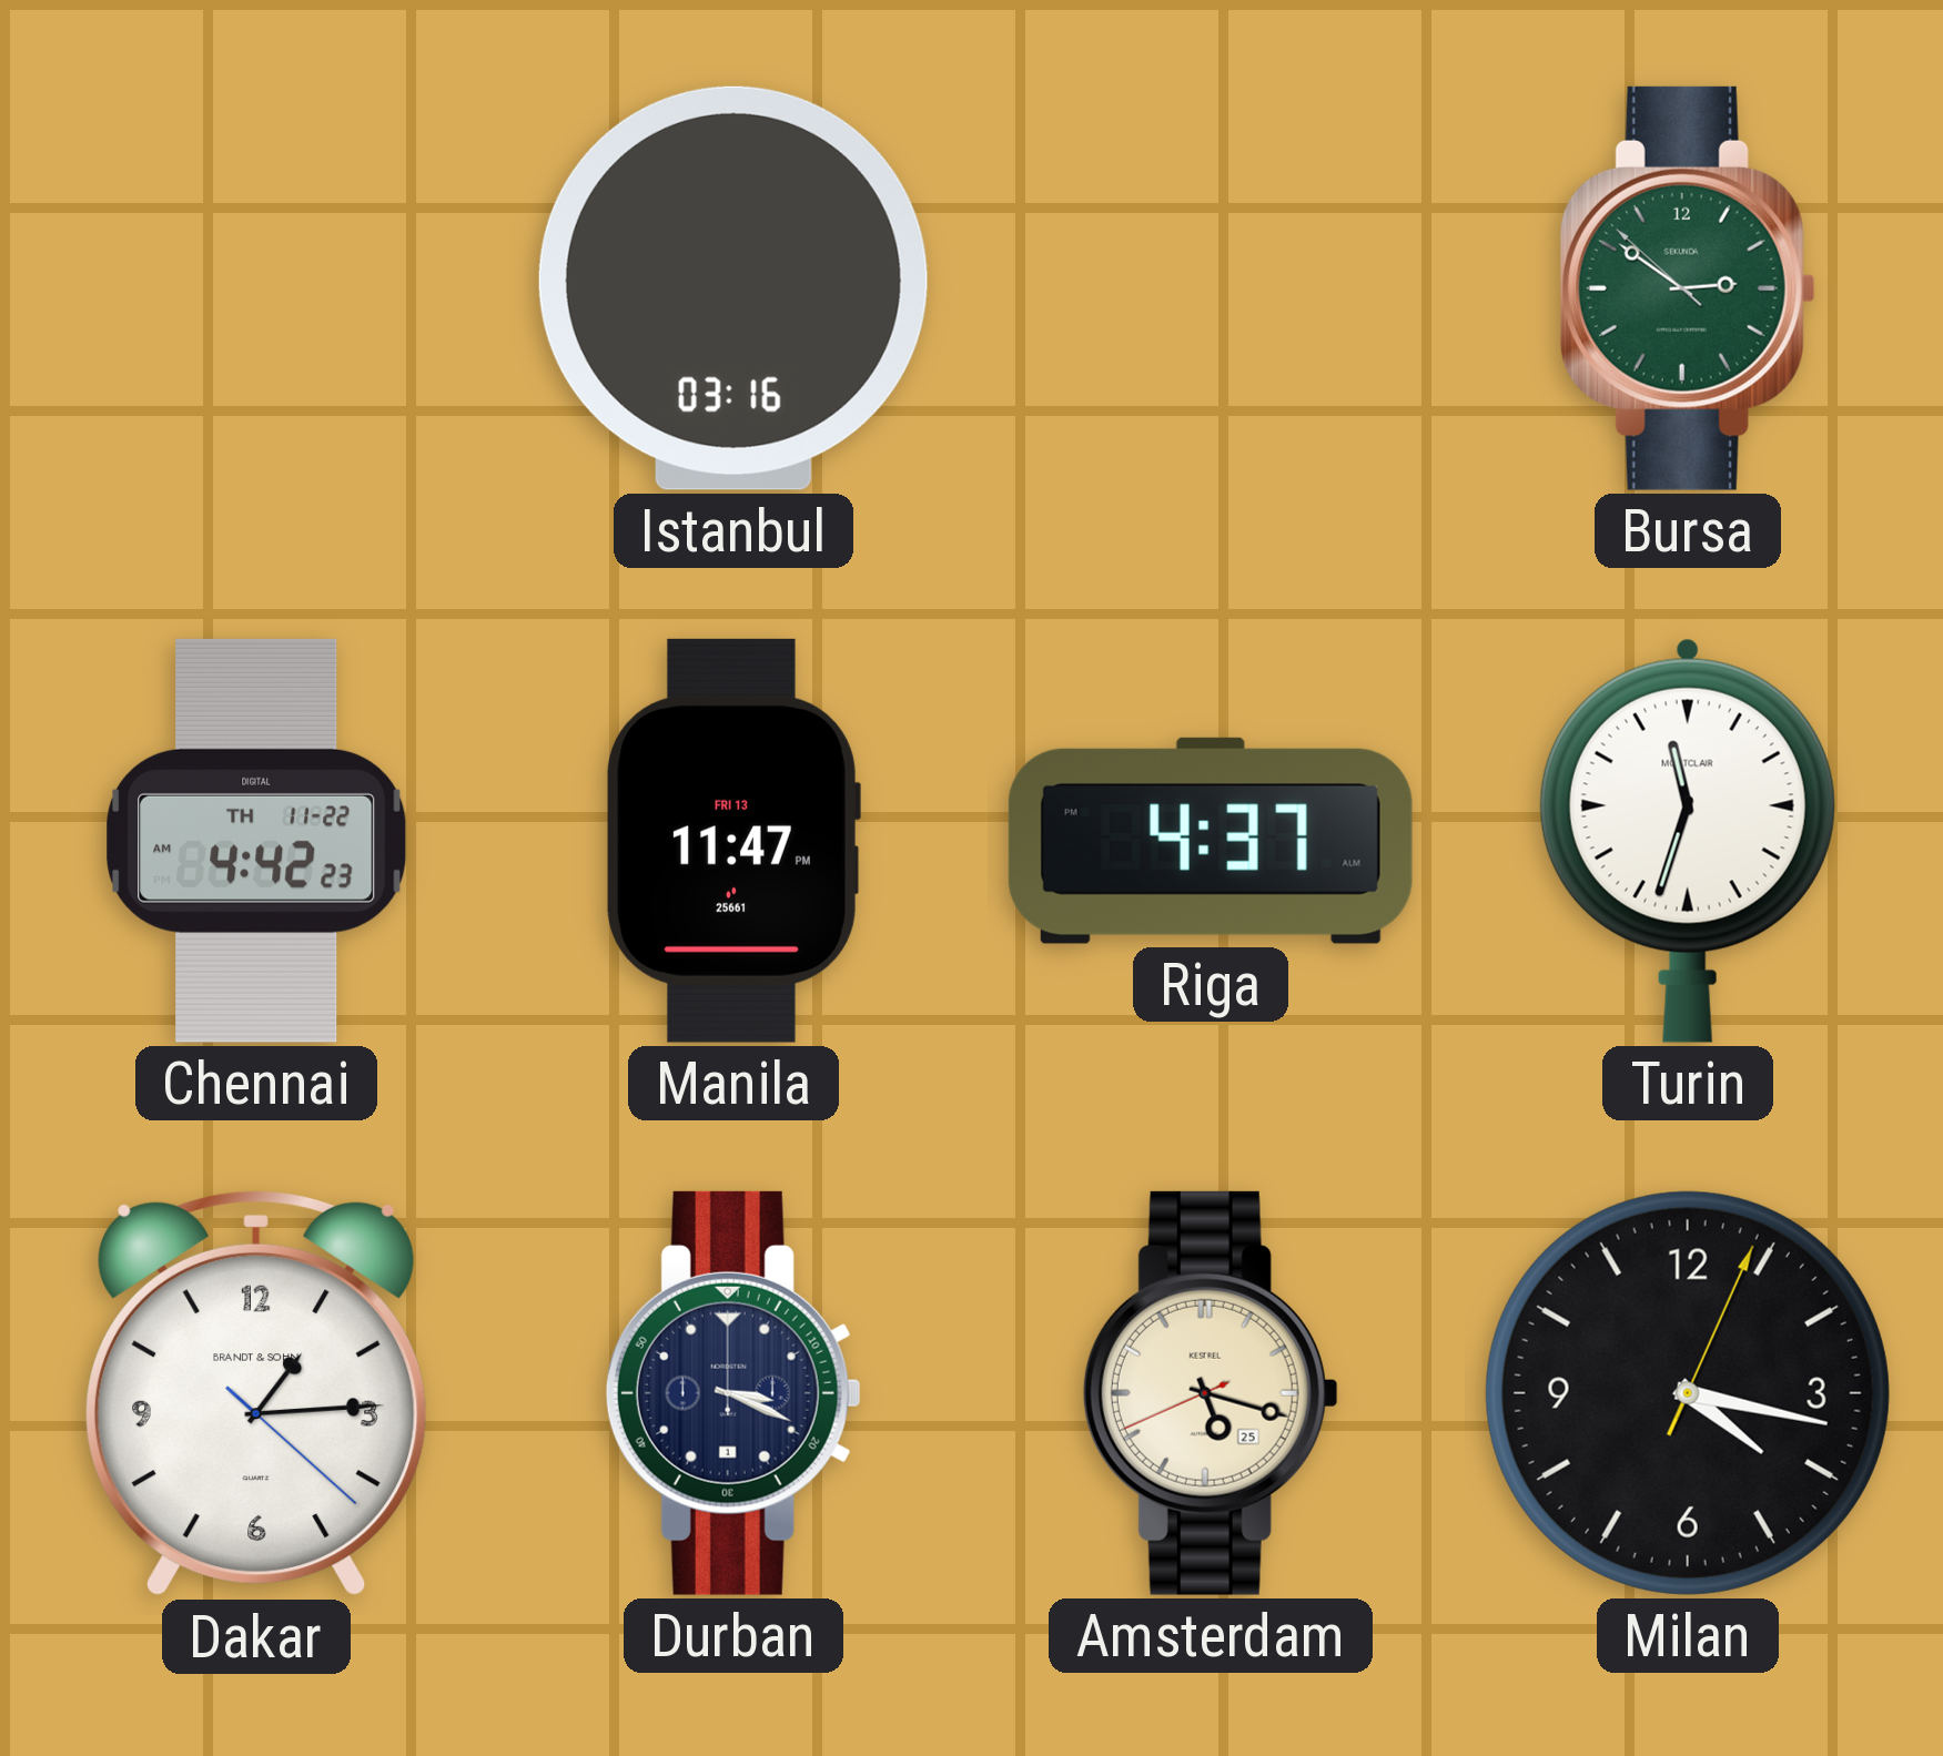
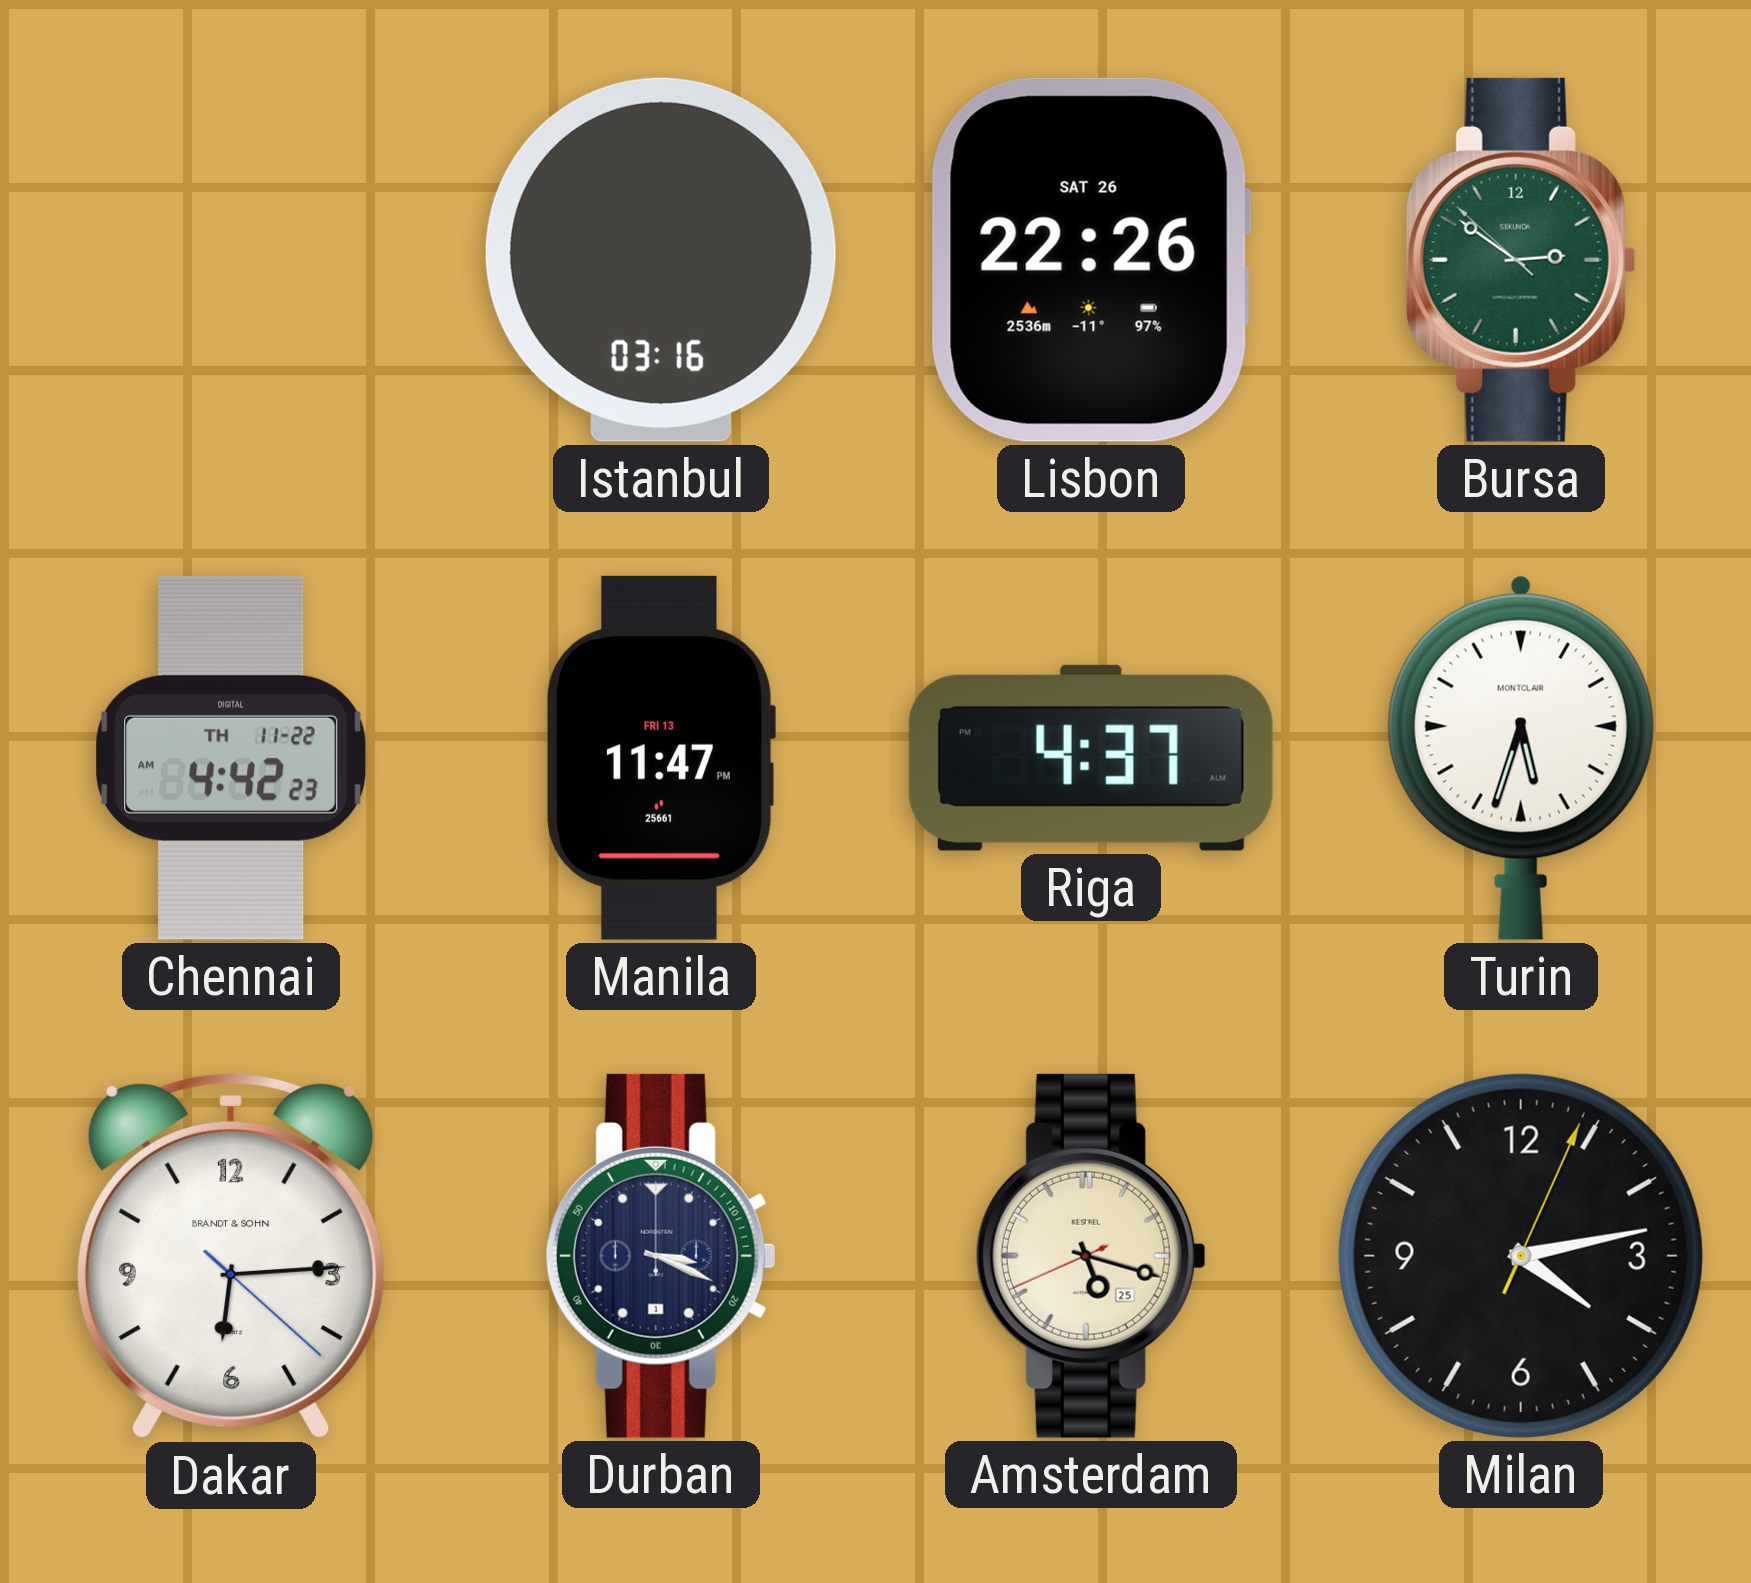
Lisbon: none -> 22:26 (1091, 260)
Turin: 11:33 -> 5:33 (1521, 758)
Dakar: 1:14 -> 6:14 (231, 1256)
Milan: 4:17 -> 4:13 (1521, 1256)
